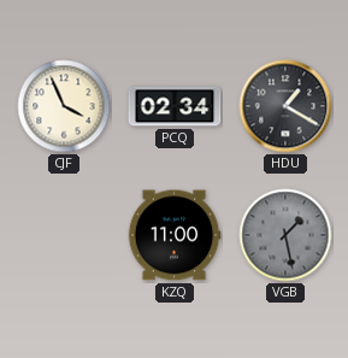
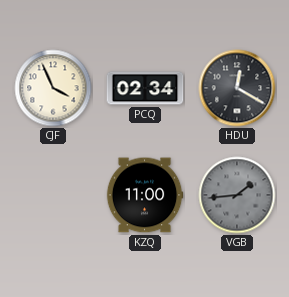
HDU: 1:20 -> 12:20 (237, 88)
VGB: 1:28 -> 1:44 (237, 195)
